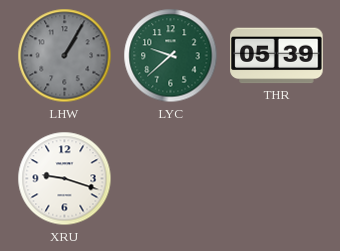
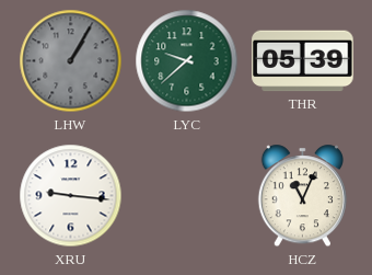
XRU: 9:18 -> 9:16 (71, 196)
HCZ: none -> 11:04 (302, 196)
